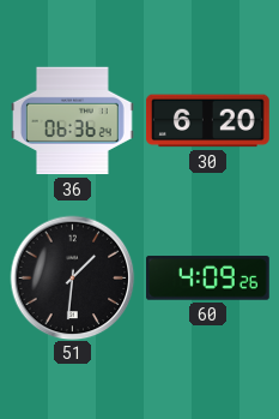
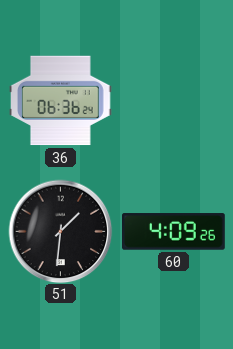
30: 6:20 -> none (208, 121)
